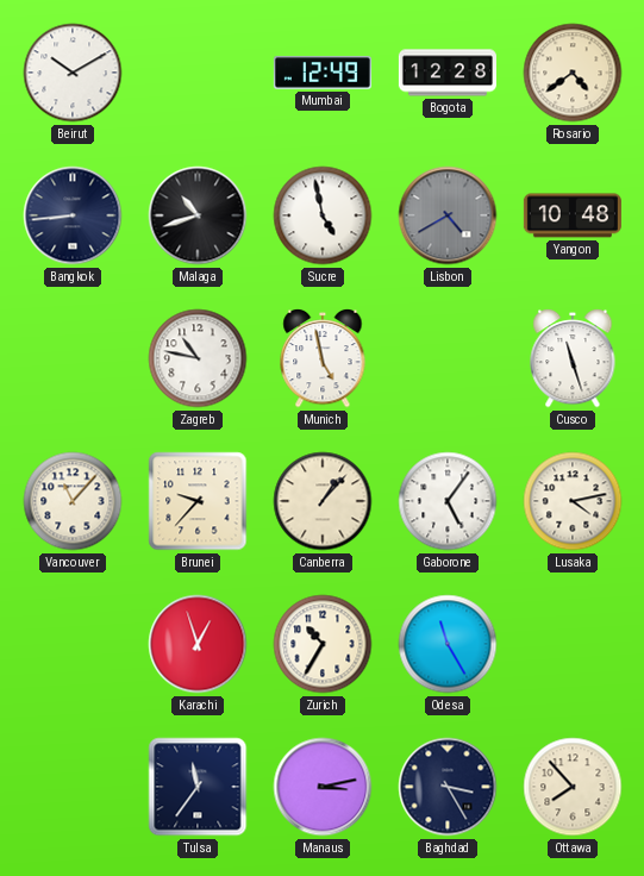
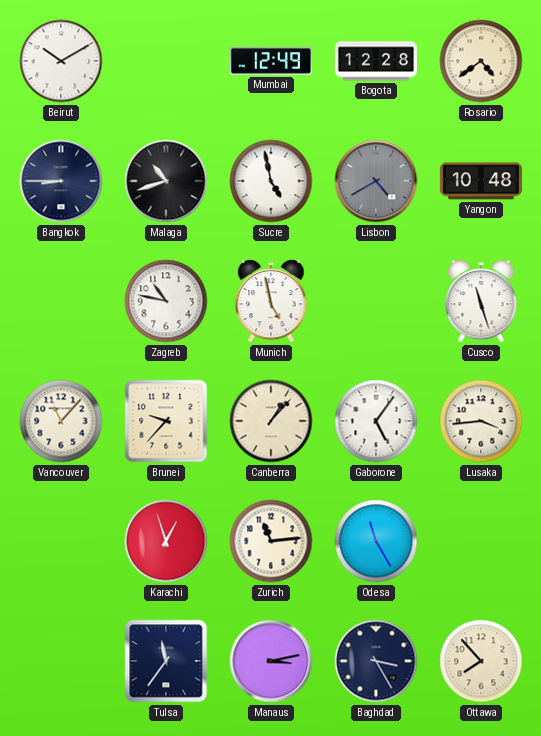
Bangkok: 8:44 -> 8:45 (61, 181)
Lusaka: 4:13 -> 3:44 (481, 421)
Zurich: 10:35 -> 11:14 (271, 541)
